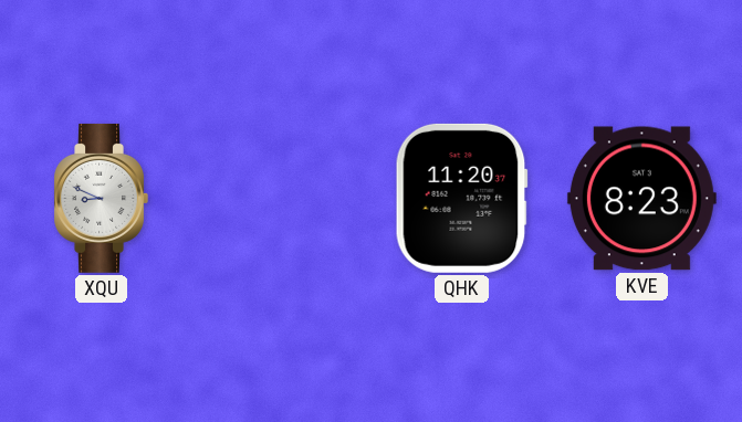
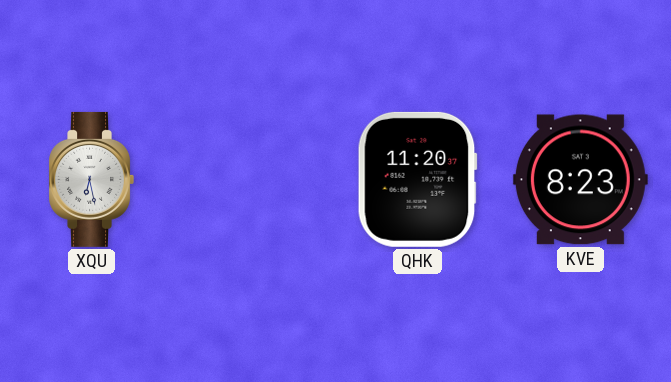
XQU: 8:49 -> 6:28 (91, 179)
